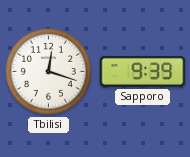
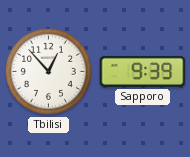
Tbilisi: 12:18 -> 12:53 (48, 71)
